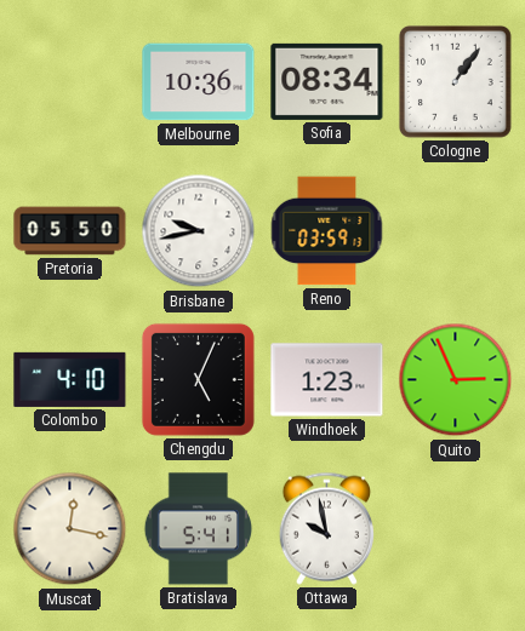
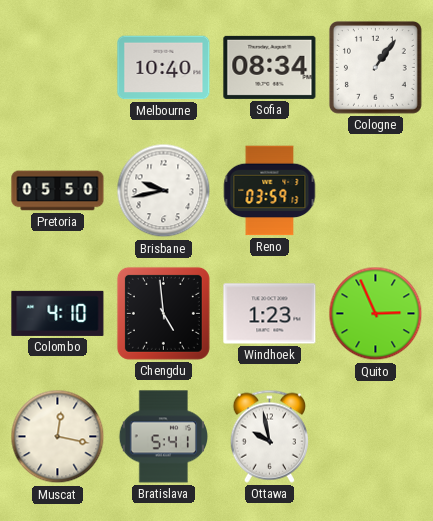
Melbourne: 10:36 -> 10:40 (164, 68)
Chengdu: 5:04 -> 4:59 (163, 313)
